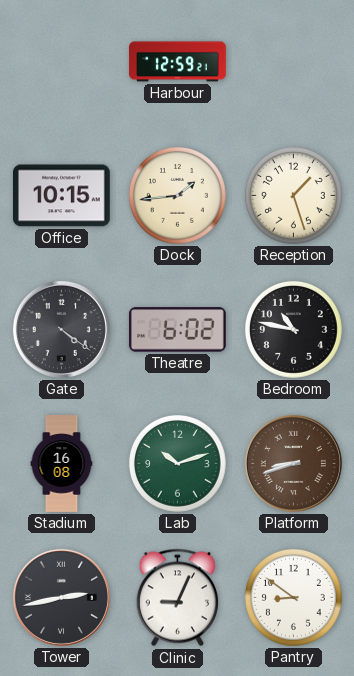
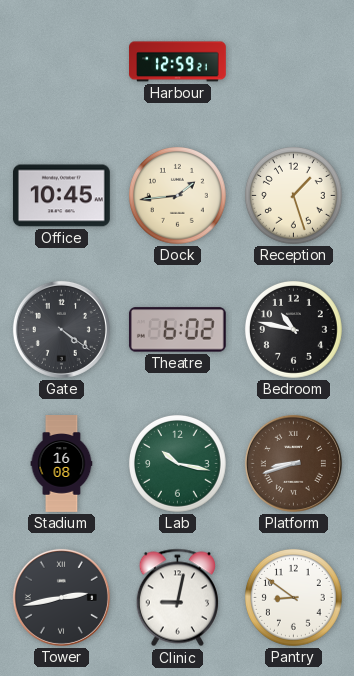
Office: 10:15 -> 10:45 (61, 196)
Lab: 10:12 -> 10:17 (177, 463)
Clinic: 9:04 -> 9:02 (177, 598)
